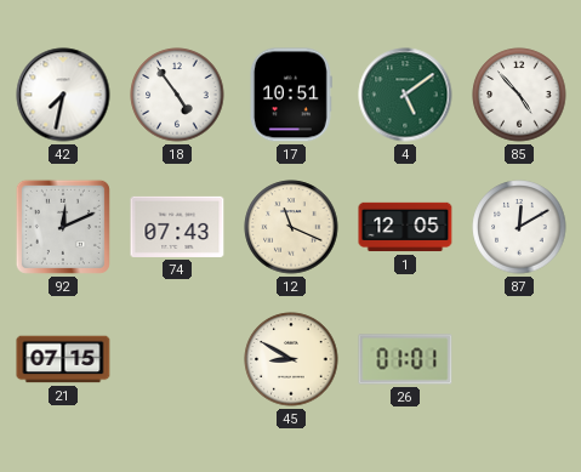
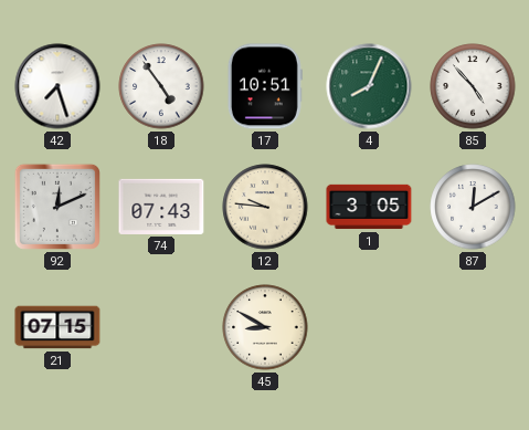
42: 7:32 -> 7:27 (57, 86)
4: 5:09 -> 8:04 (369, 86)
12: 11:19 -> 9:46 (265, 207)
1: 12:05 -> 3:05 (369, 207)
26: 01:01 -> none (405, 359)
